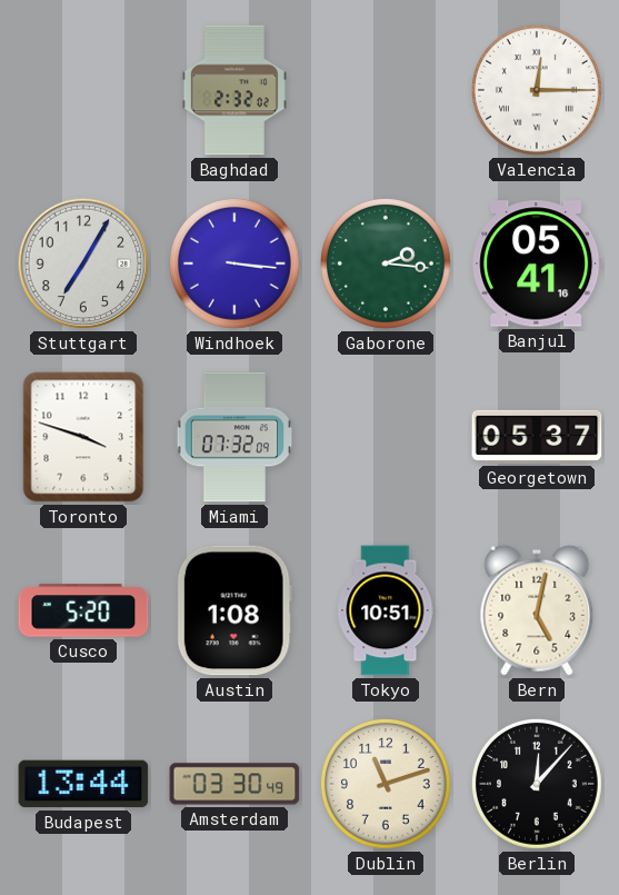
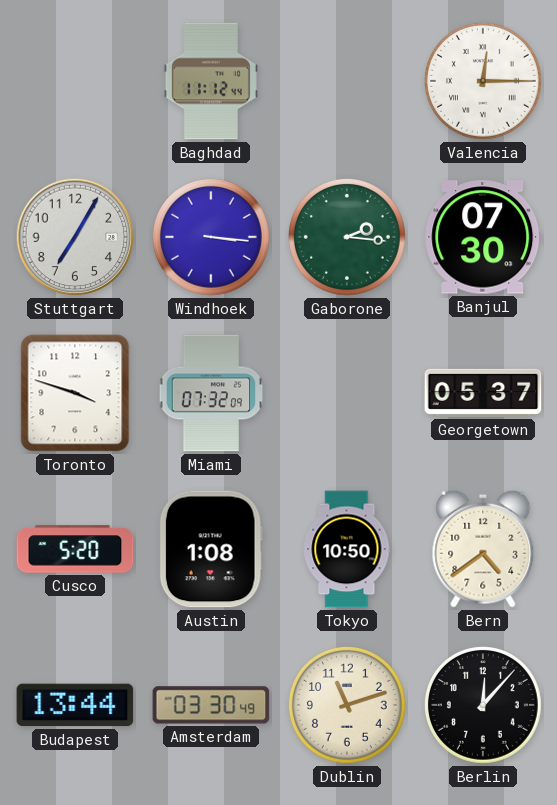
Baghdad: 2:32 -> 11:12 (211, 81)
Banjul: 05:41 -> 07:30 (483, 237)
Tokyo: 10:51 -> 10:50 (347, 549)
Bern: 5:02 -> 4:39 (483, 549)
